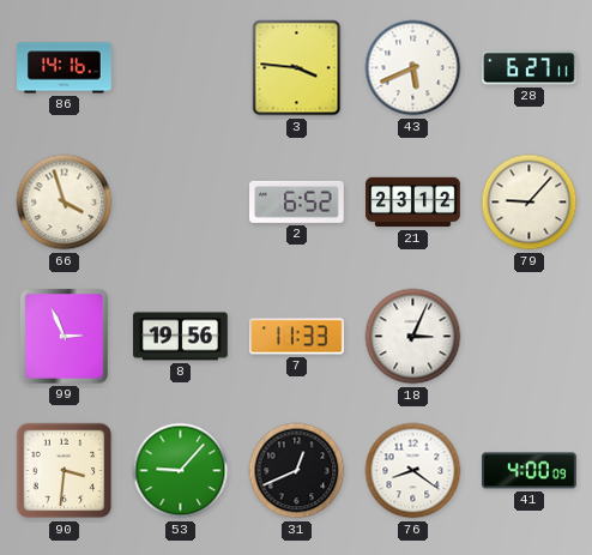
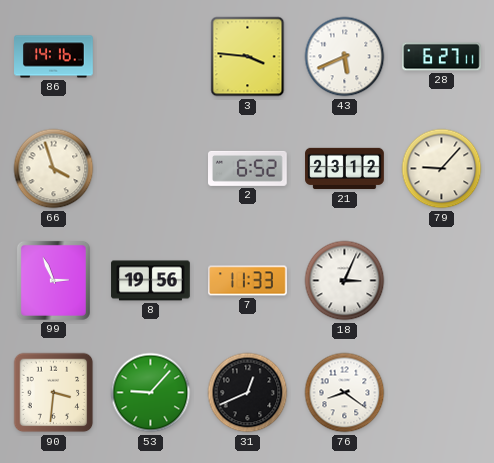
41: 4:00 -> none (530, 471)
